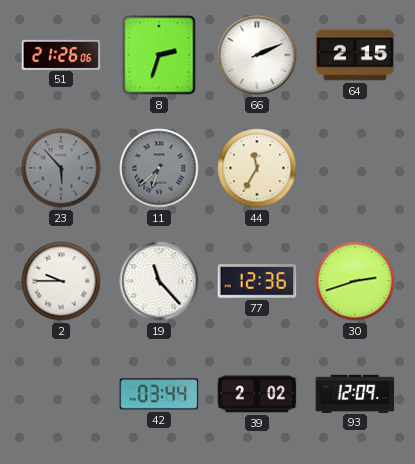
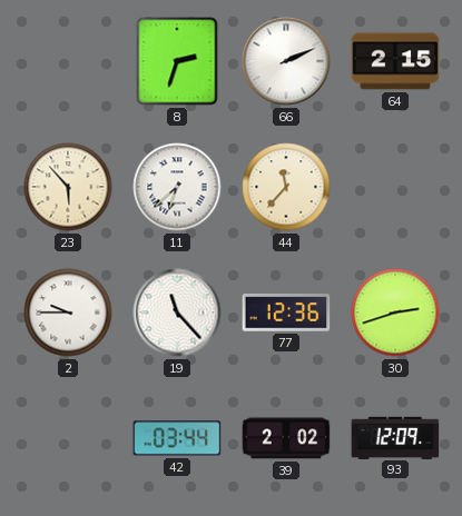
51: 21:26 -> none (61, 54)
23 dial: grey -> cream (68, 187)
11 dial: grey -> white (177, 187)
44: 11:35 -> 11:37 (286, 187)
